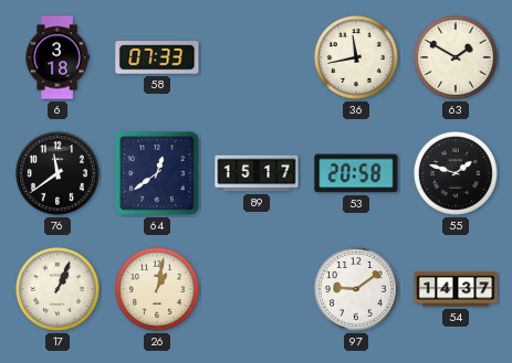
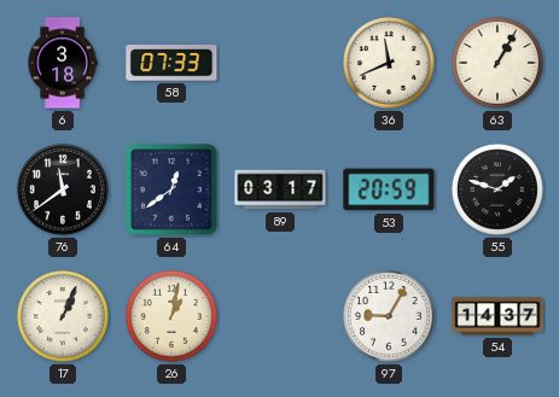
36: 11:43 -> 11:41 (390, 64)
63: 1:50 -> 1:05 (499, 64)
89: 15:17 -> 03:17 (280, 189)
53: 20:58 -> 20:59 (389, 189)
97: 9:09 -> 9:05 (390, 317)
